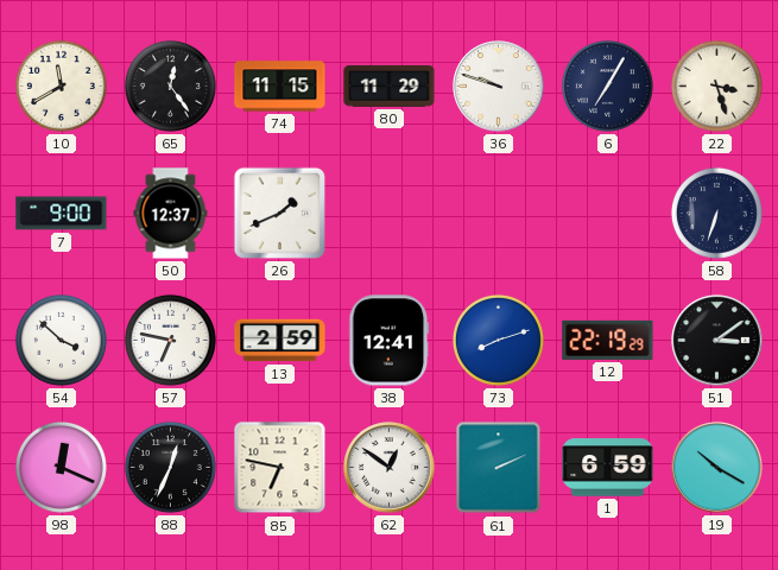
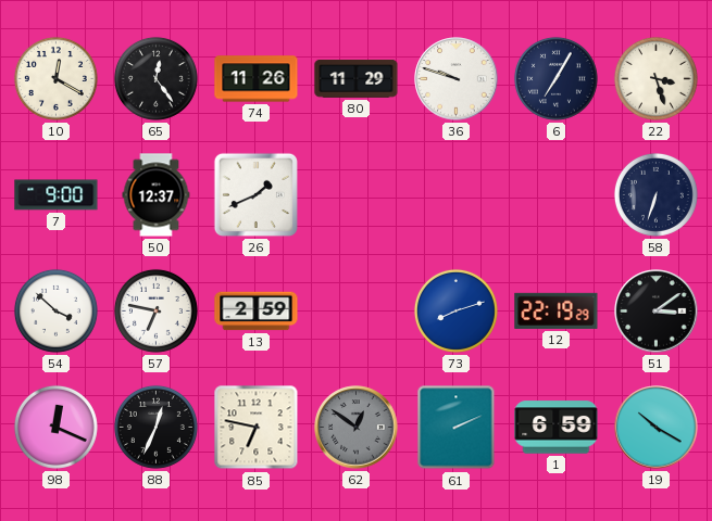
10: 11:40 -> 12:20 (55, 78)
74: 11:15 -> 11:26 (257, 79)
38: 12:41 -> none (390, 341)
62 dial: white -> grey (357, 428)
